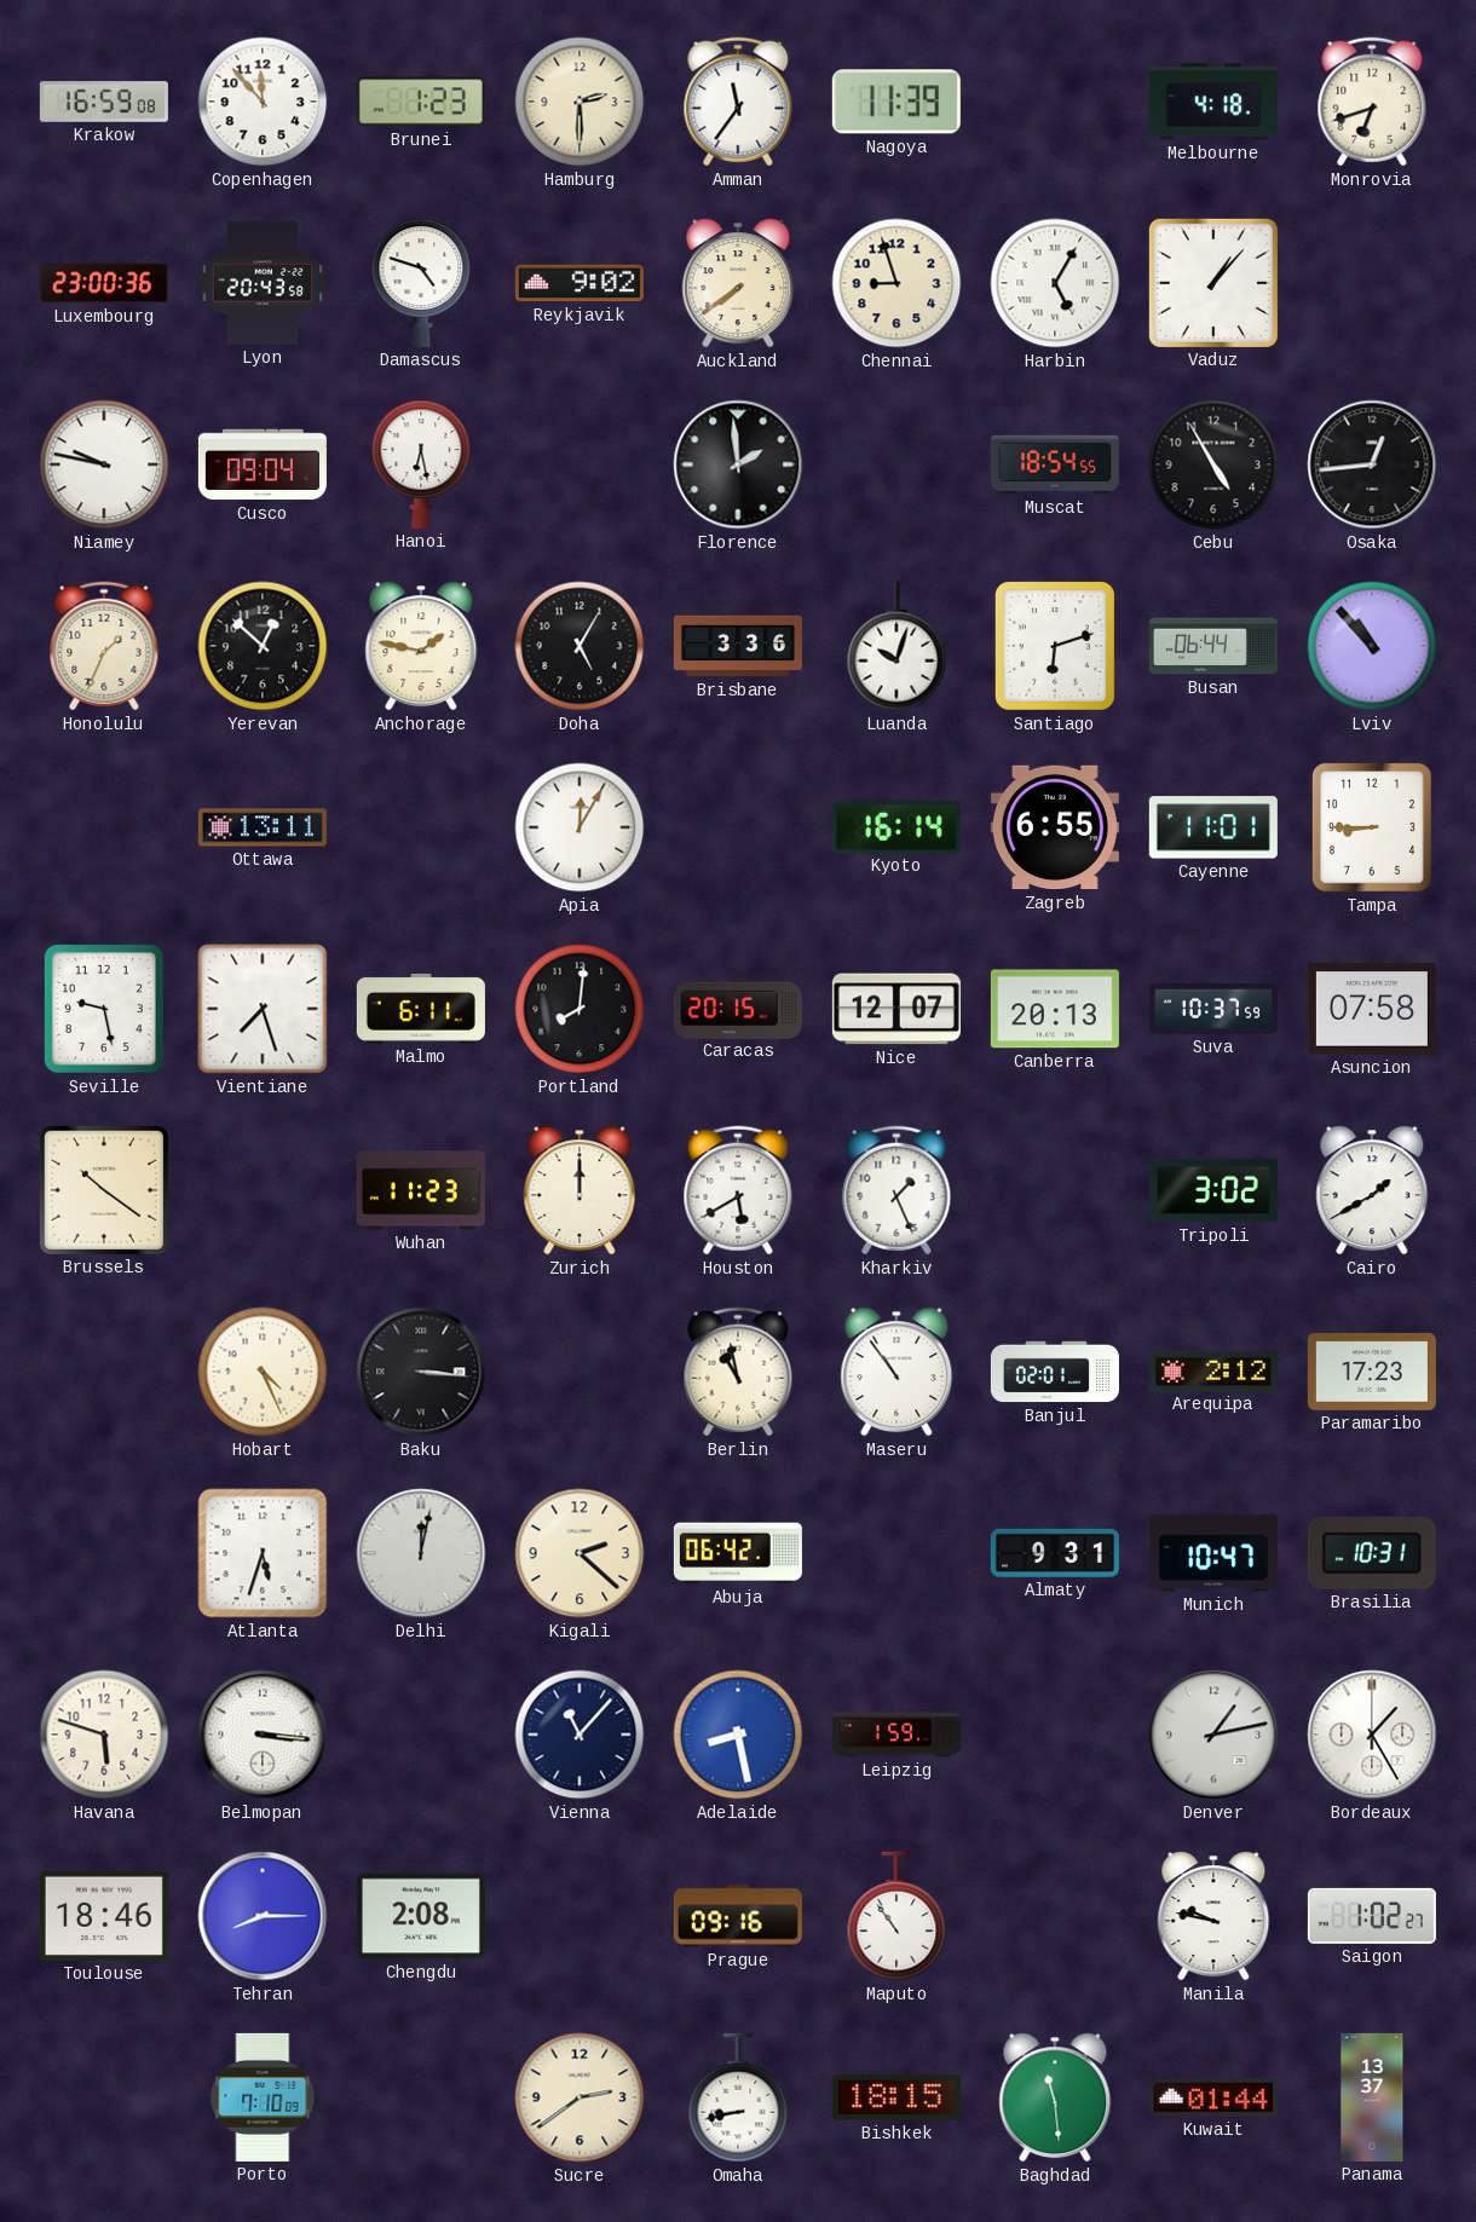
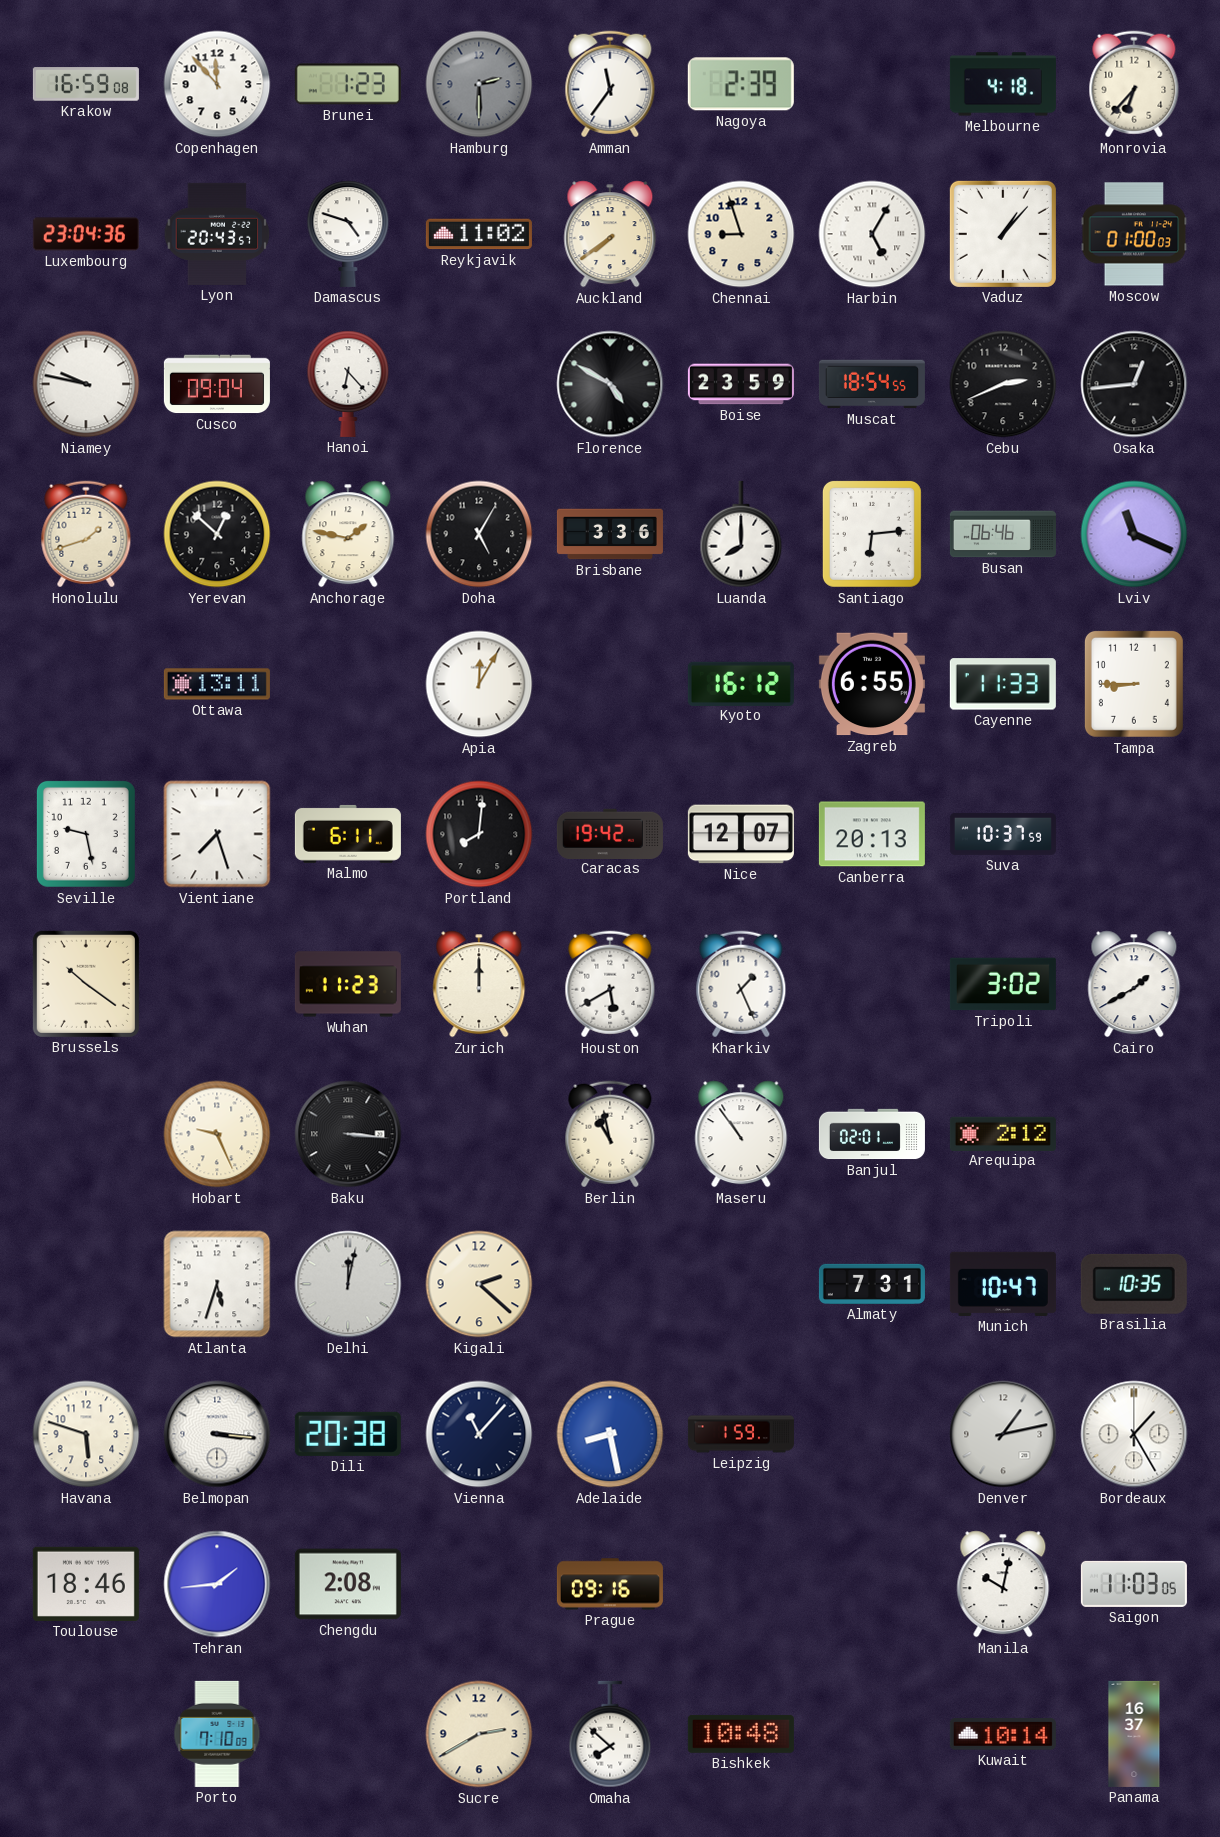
Hamburg dial: cream -> grey (479, 84)
Nagoya: 11:39 -> 2:39 (741, 84)
Monrovia: 6:42 -> 6:37 (1134, 84)
Luxembourg: 23:00 -> 23:04 (86, 234)
Lyon: 20:43:58 -> 20:43:57 (217, 234)
Reykjavik: 9:02 -> 11:02 (479, 234)
Moscow: none -> 01:00 (1134, 234)
Hanoi: 6:28 -> 6:23 (348, 384)
Florence: 1:59 -> 4:50 (610, 384)
Boise: none -> 23:59 (741, 384)
Cebu: 4:55 -> 2:41 (1003, 384)
Honolulu: 1:34 -> 1:42 (86, 534)
Luanda: 10:03 -> 8:00 (741, 534)
Santiago: 6:12 -> 6:14 (872, 534)
Busan: 06:44 -> 06:46 (1003, 534)
Lviv: 10:53 -> 11:19 (1134, 534)
Kyoto: 16:14 -> 16:12 (741, 683)
Cayenne: 11:01 -> 11:33 (1003, 684)
Caracas: 20:15 -> 19:42 (610, 833)
Asuncion: 07:58 -> none (1372, 1009)
Hobart: 4:26 -> 9:26 (217, 1134)
Paramaribo: 17:23 -> none (1372, 1372)
Abuja: 06:42 -> none (738, 1553)
Almaty: 9:31 -> 7:31 (872, 1284)
Brasilia: 10:31 -> 10:35 (1134, 1284)
Dili: none -> 20:38 (348, 1434)
Tehran: 8:15 -> 1:44 (217, 1584)
Maputo: 10:54 -> none (896, 1916)
Manila: 9:47 -> 10:02 (1003, 1584)
Saigon: 1:02 -> 11:03 (1134, 1584)
Sucre: 2:39 -> 2:40 (479, 1734)
Omaha: 8:43 -> 7:52 (610, 1734)
Bishkek: 18:15 -> 10:48 (741, 1734)
Baghdad: 11:29 -> none (1055, 2097)
Kuwait: 01:44 -> 10:14 (1003, 1734)
Panama: 13:37 -> 16:37 (1134, 1734)
